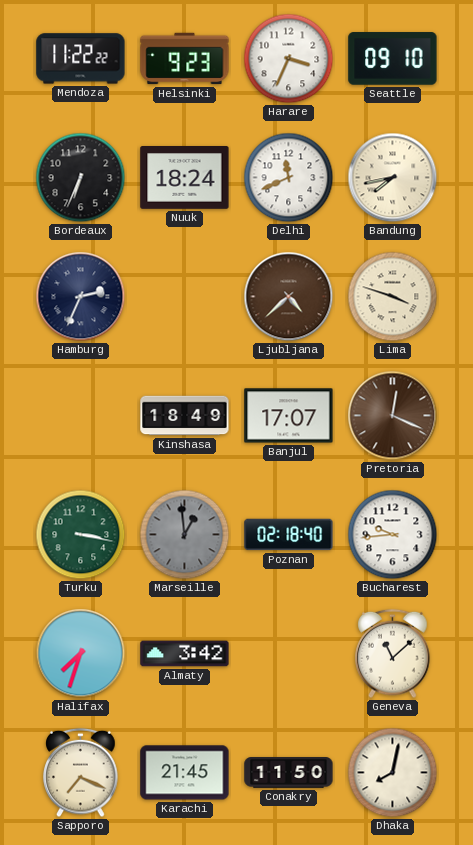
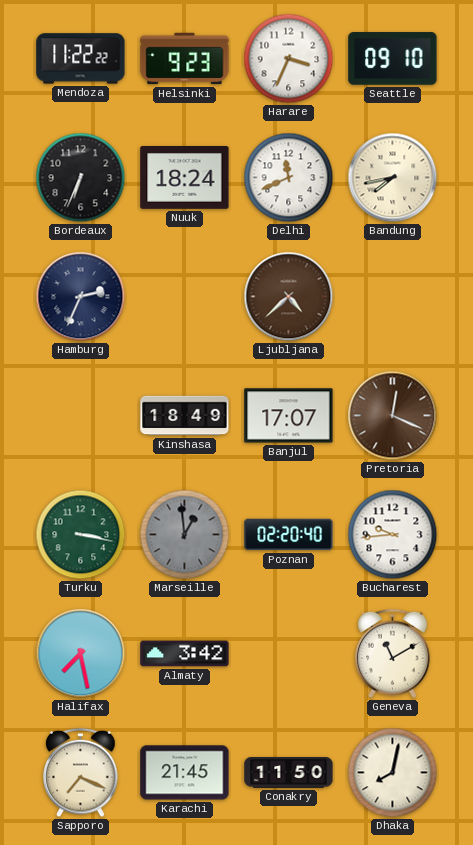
Lima: 3:48 -> none (393, 297)
Poznan: 02:18 -> 02:20 (289, 535)
Halifax: 7:33 -> 7:28 (81, 654)
Geneva: 11:08 -> 11:10 (393, 654)
